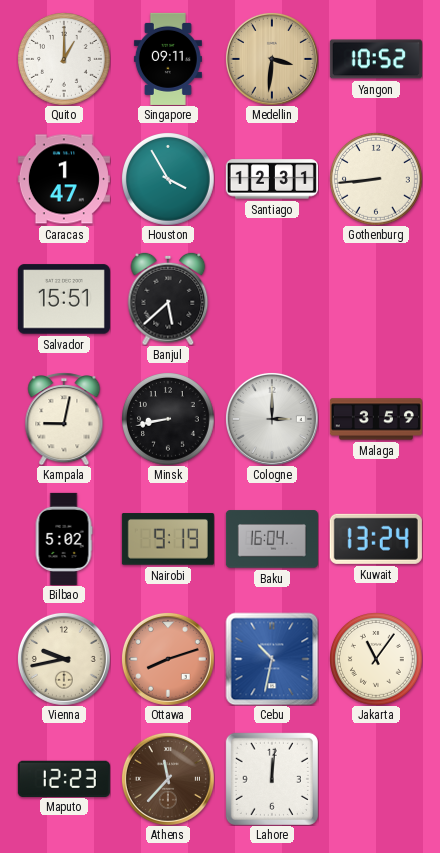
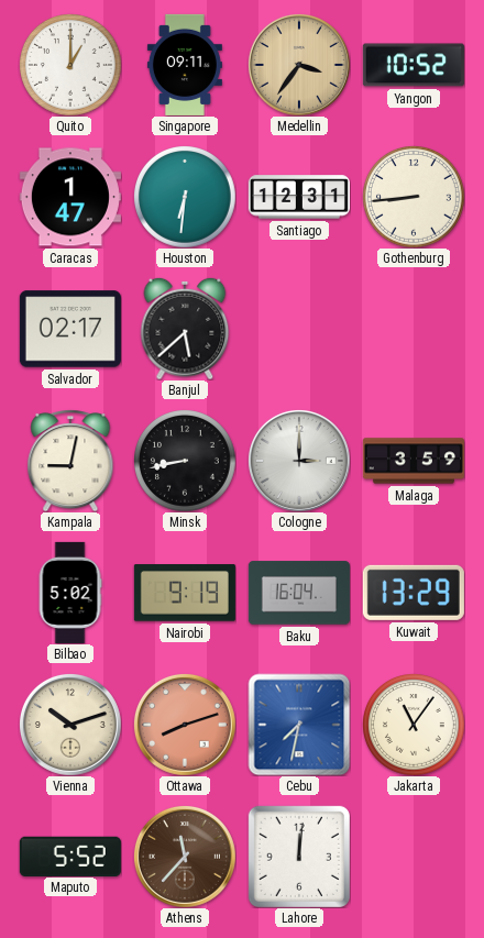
Medellin: 3:31 -> 3:36 (299, 65)
Houston: 3:55 -> 6:31 (185, 197)
Salvador: 15:51 -> 02:17 (70, 329)
Kuwait: 13:24 -> 13:29 (414, 593)
Vienna: 9:43 -> 10:12 (70, 725)
Cebu: 10:32 -> 7:32 (299, 725)
Maputo: 12:23 -> 5:52 (70, 856)
